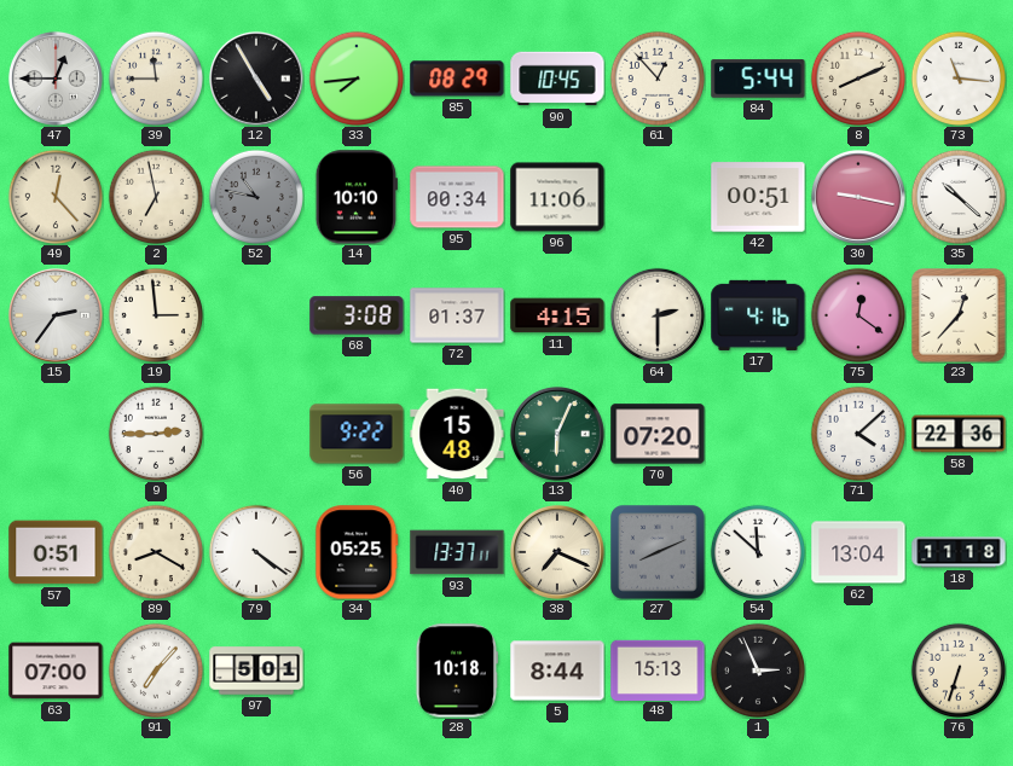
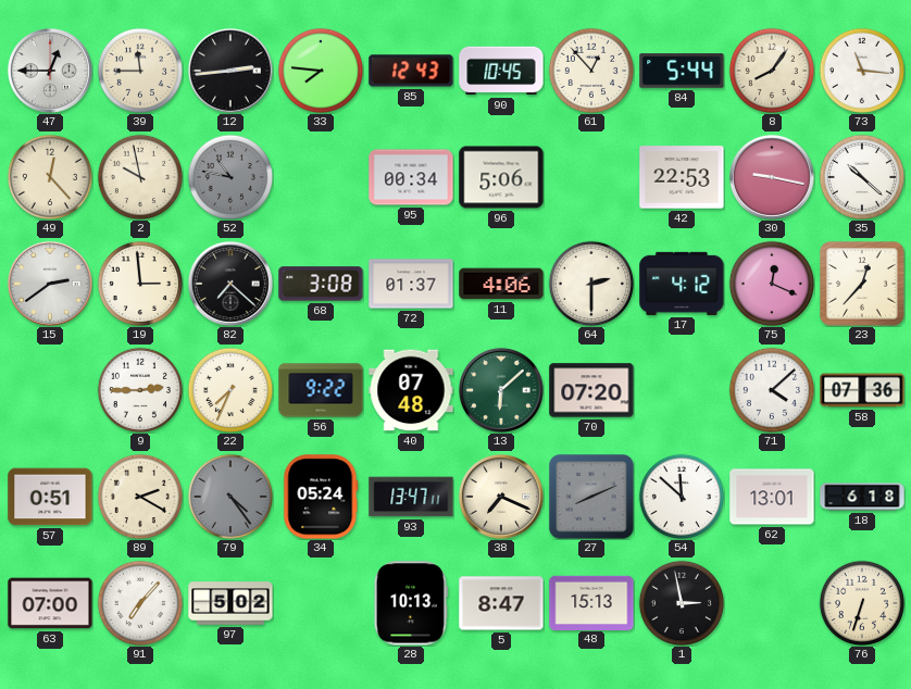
12: 4:55 -> 2:44 (230, 71)
33: 7:44 -> 7:46 (320, 70)
85: 08:29 -> 12:43 (411, 71)
8: 8:11 -> 8:06 (771, 70)
2: 6:58 -> 9:58 (139, 176)
14: 10:10 -> none (357, 197)
96: 11:06 -> 5:06 (501, 177)
42: 00:51 -> 22:53 (682, 177)
15: 2:36 -> 2:39 (50, 284)
82: none -> 7:22 (230, 284)
11: 4:15 -> 4:06 (501, 284)
17: 4:16 -> 4:12 (682, 284)
75: 12:21 -> 12:19 (771, 283)
22: none -> 7:34 (229, 389)
40: 15:48 -> 07:48 (411, 390)
13: 6:04 -> 6:08 (501, 390)
58: 22:36 -> 07:36 (862, 390)
89: 8:20 -> 2:20 (139, 496)
79: 4:21 -> 4:24 (229, 496)
79 dial: white -> grey (229, 496)
34: 05:25 -> 05:24 (321, 497)
93: 13:37 -> 13:47 (411, 497)
62: 13:04 -> 13:01 (772, 497)
18: 11:18 -> 6:18 (862, 497)
97: 5:01 -> 5:02 (230, 603)
28: 10:18 -> 10:13 (411, 603)
5: 8:44 -> 8:47 (501, 603)
1: 2:56 -> 2:58 (681, 602)
